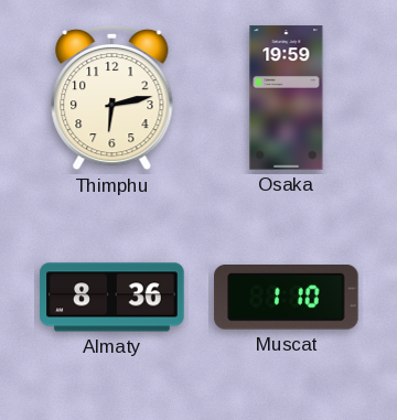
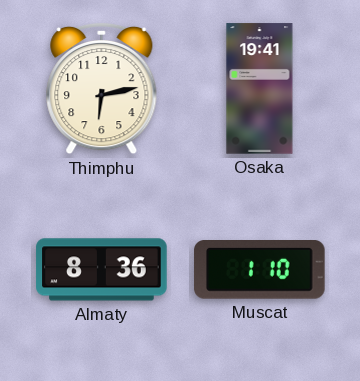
Osaka: 19:59 -> 19:41 (260, 89)
